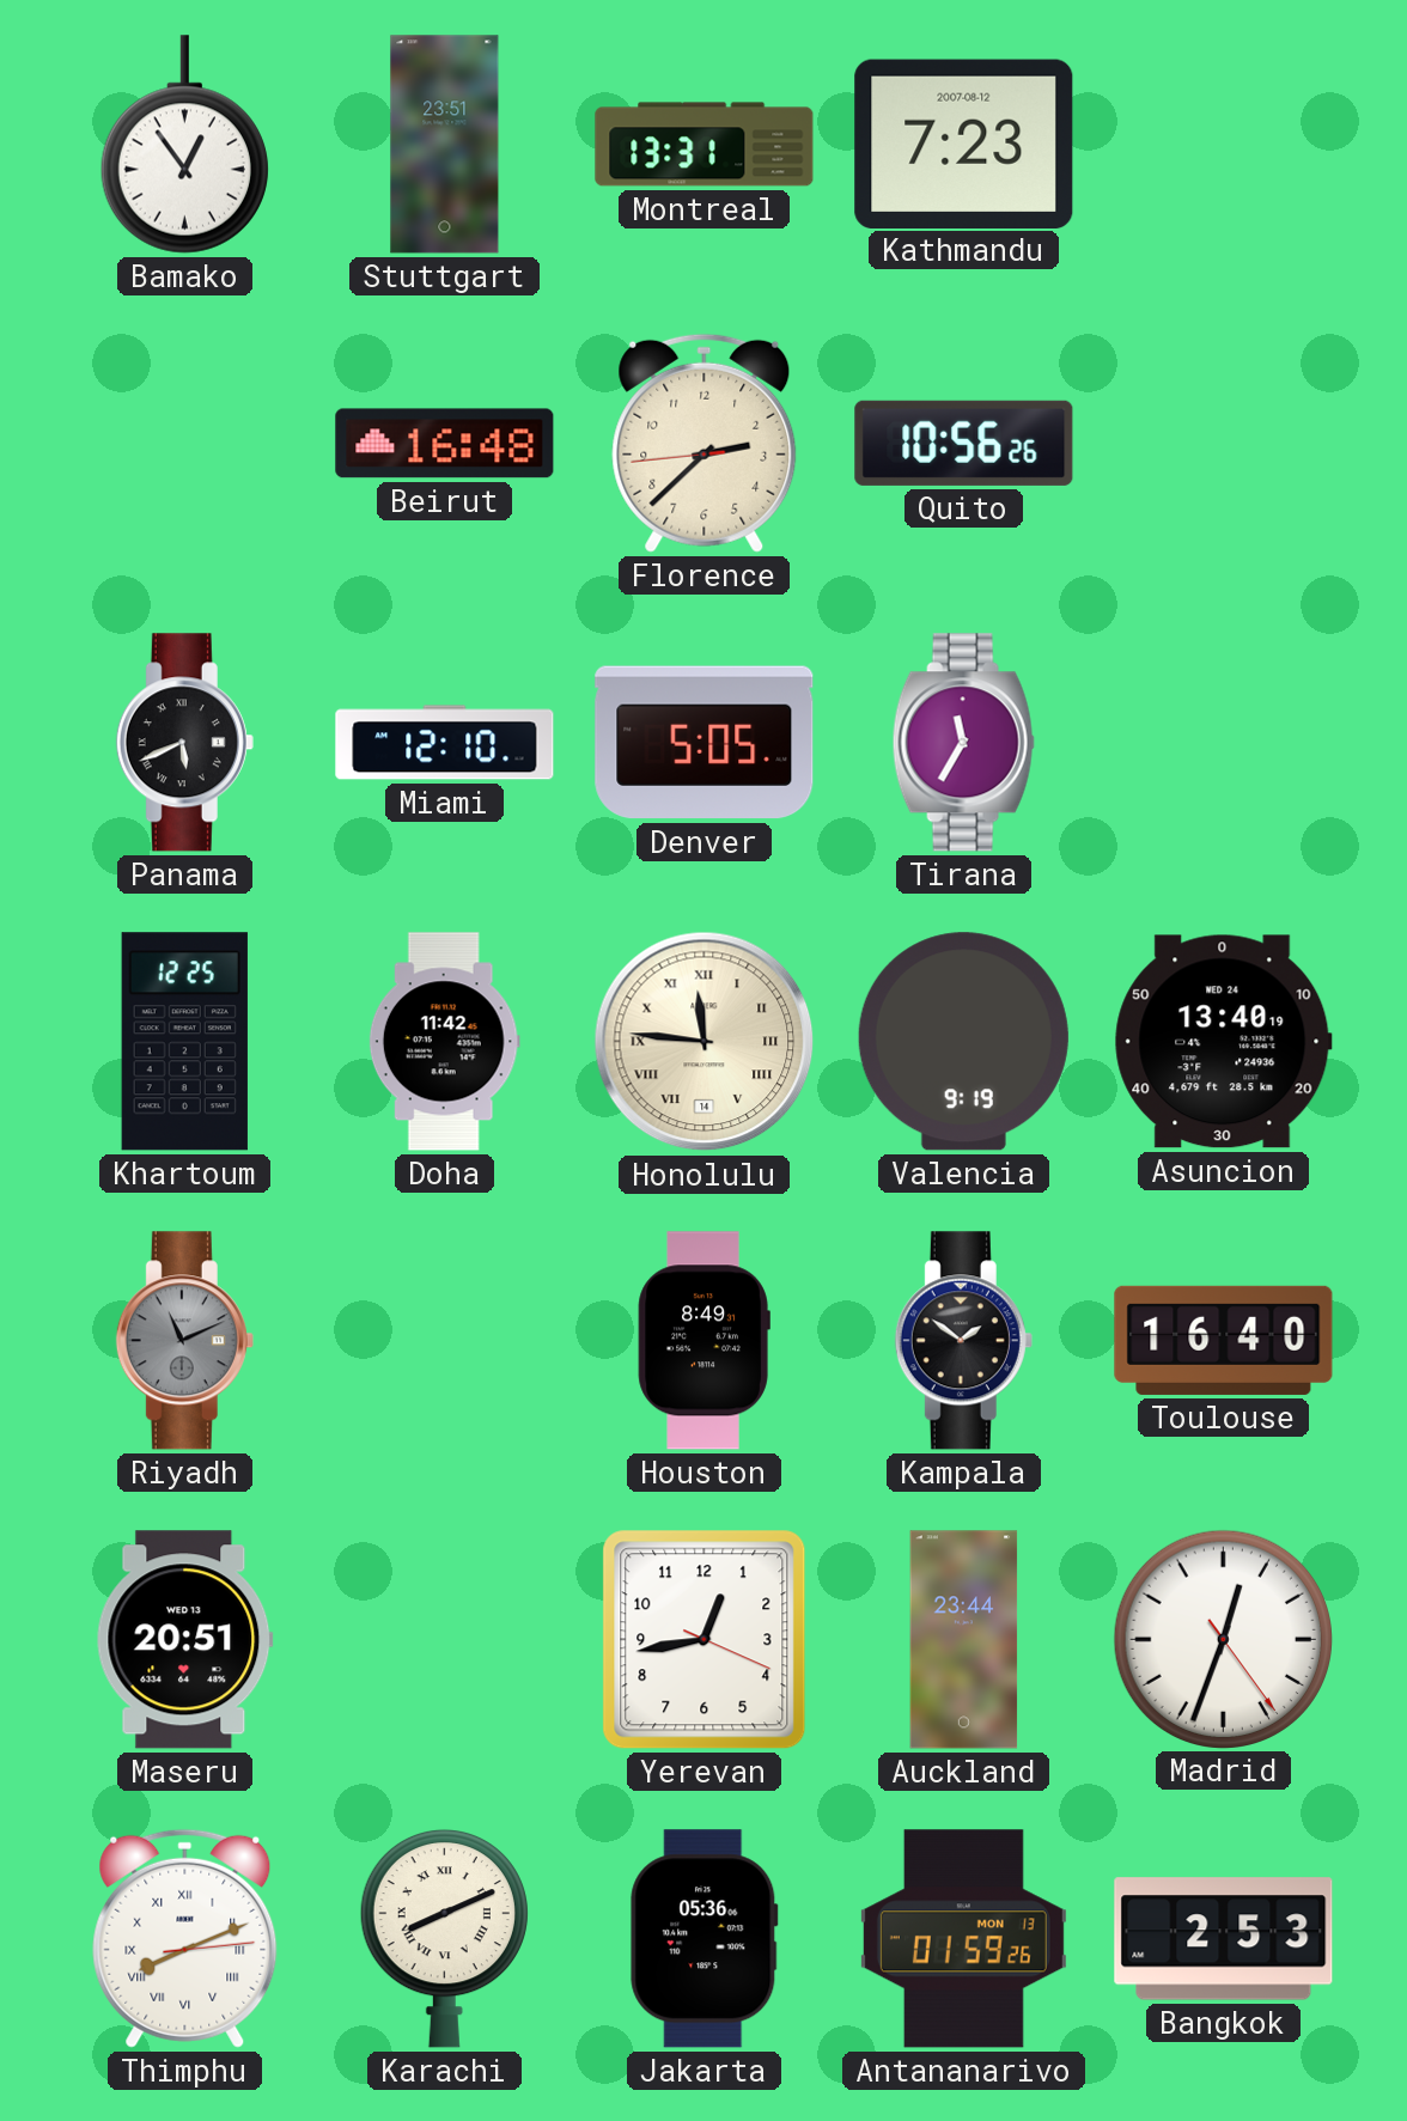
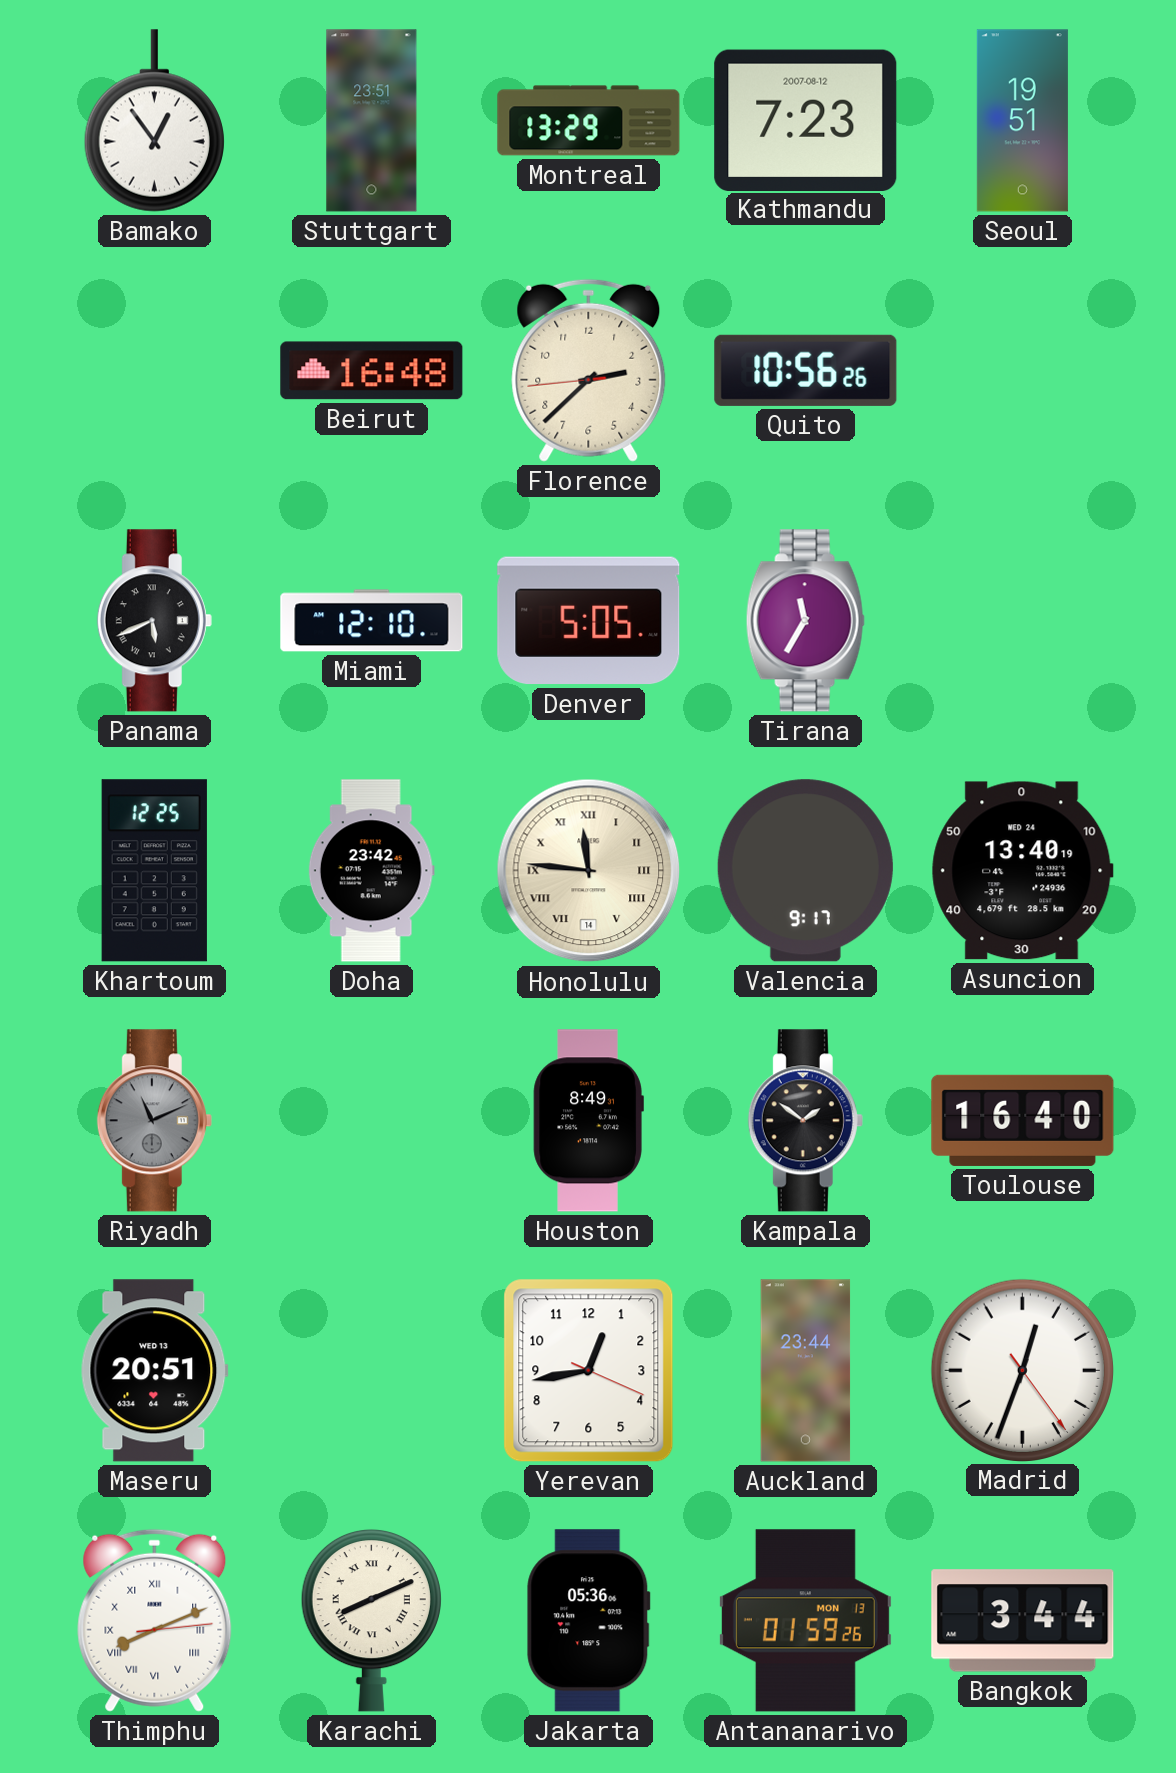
Montreal: 13:31 -> 13:29 (589, 121)
Seoul: none -> 19:51 (1022, 121)
Doha: 11:42 -> 23:42 (371, 871)
Valencia: 9:19 -> 9:17 (805, 871)
Bangkok: 2:53 -> 3:44 (1023, 1621)
